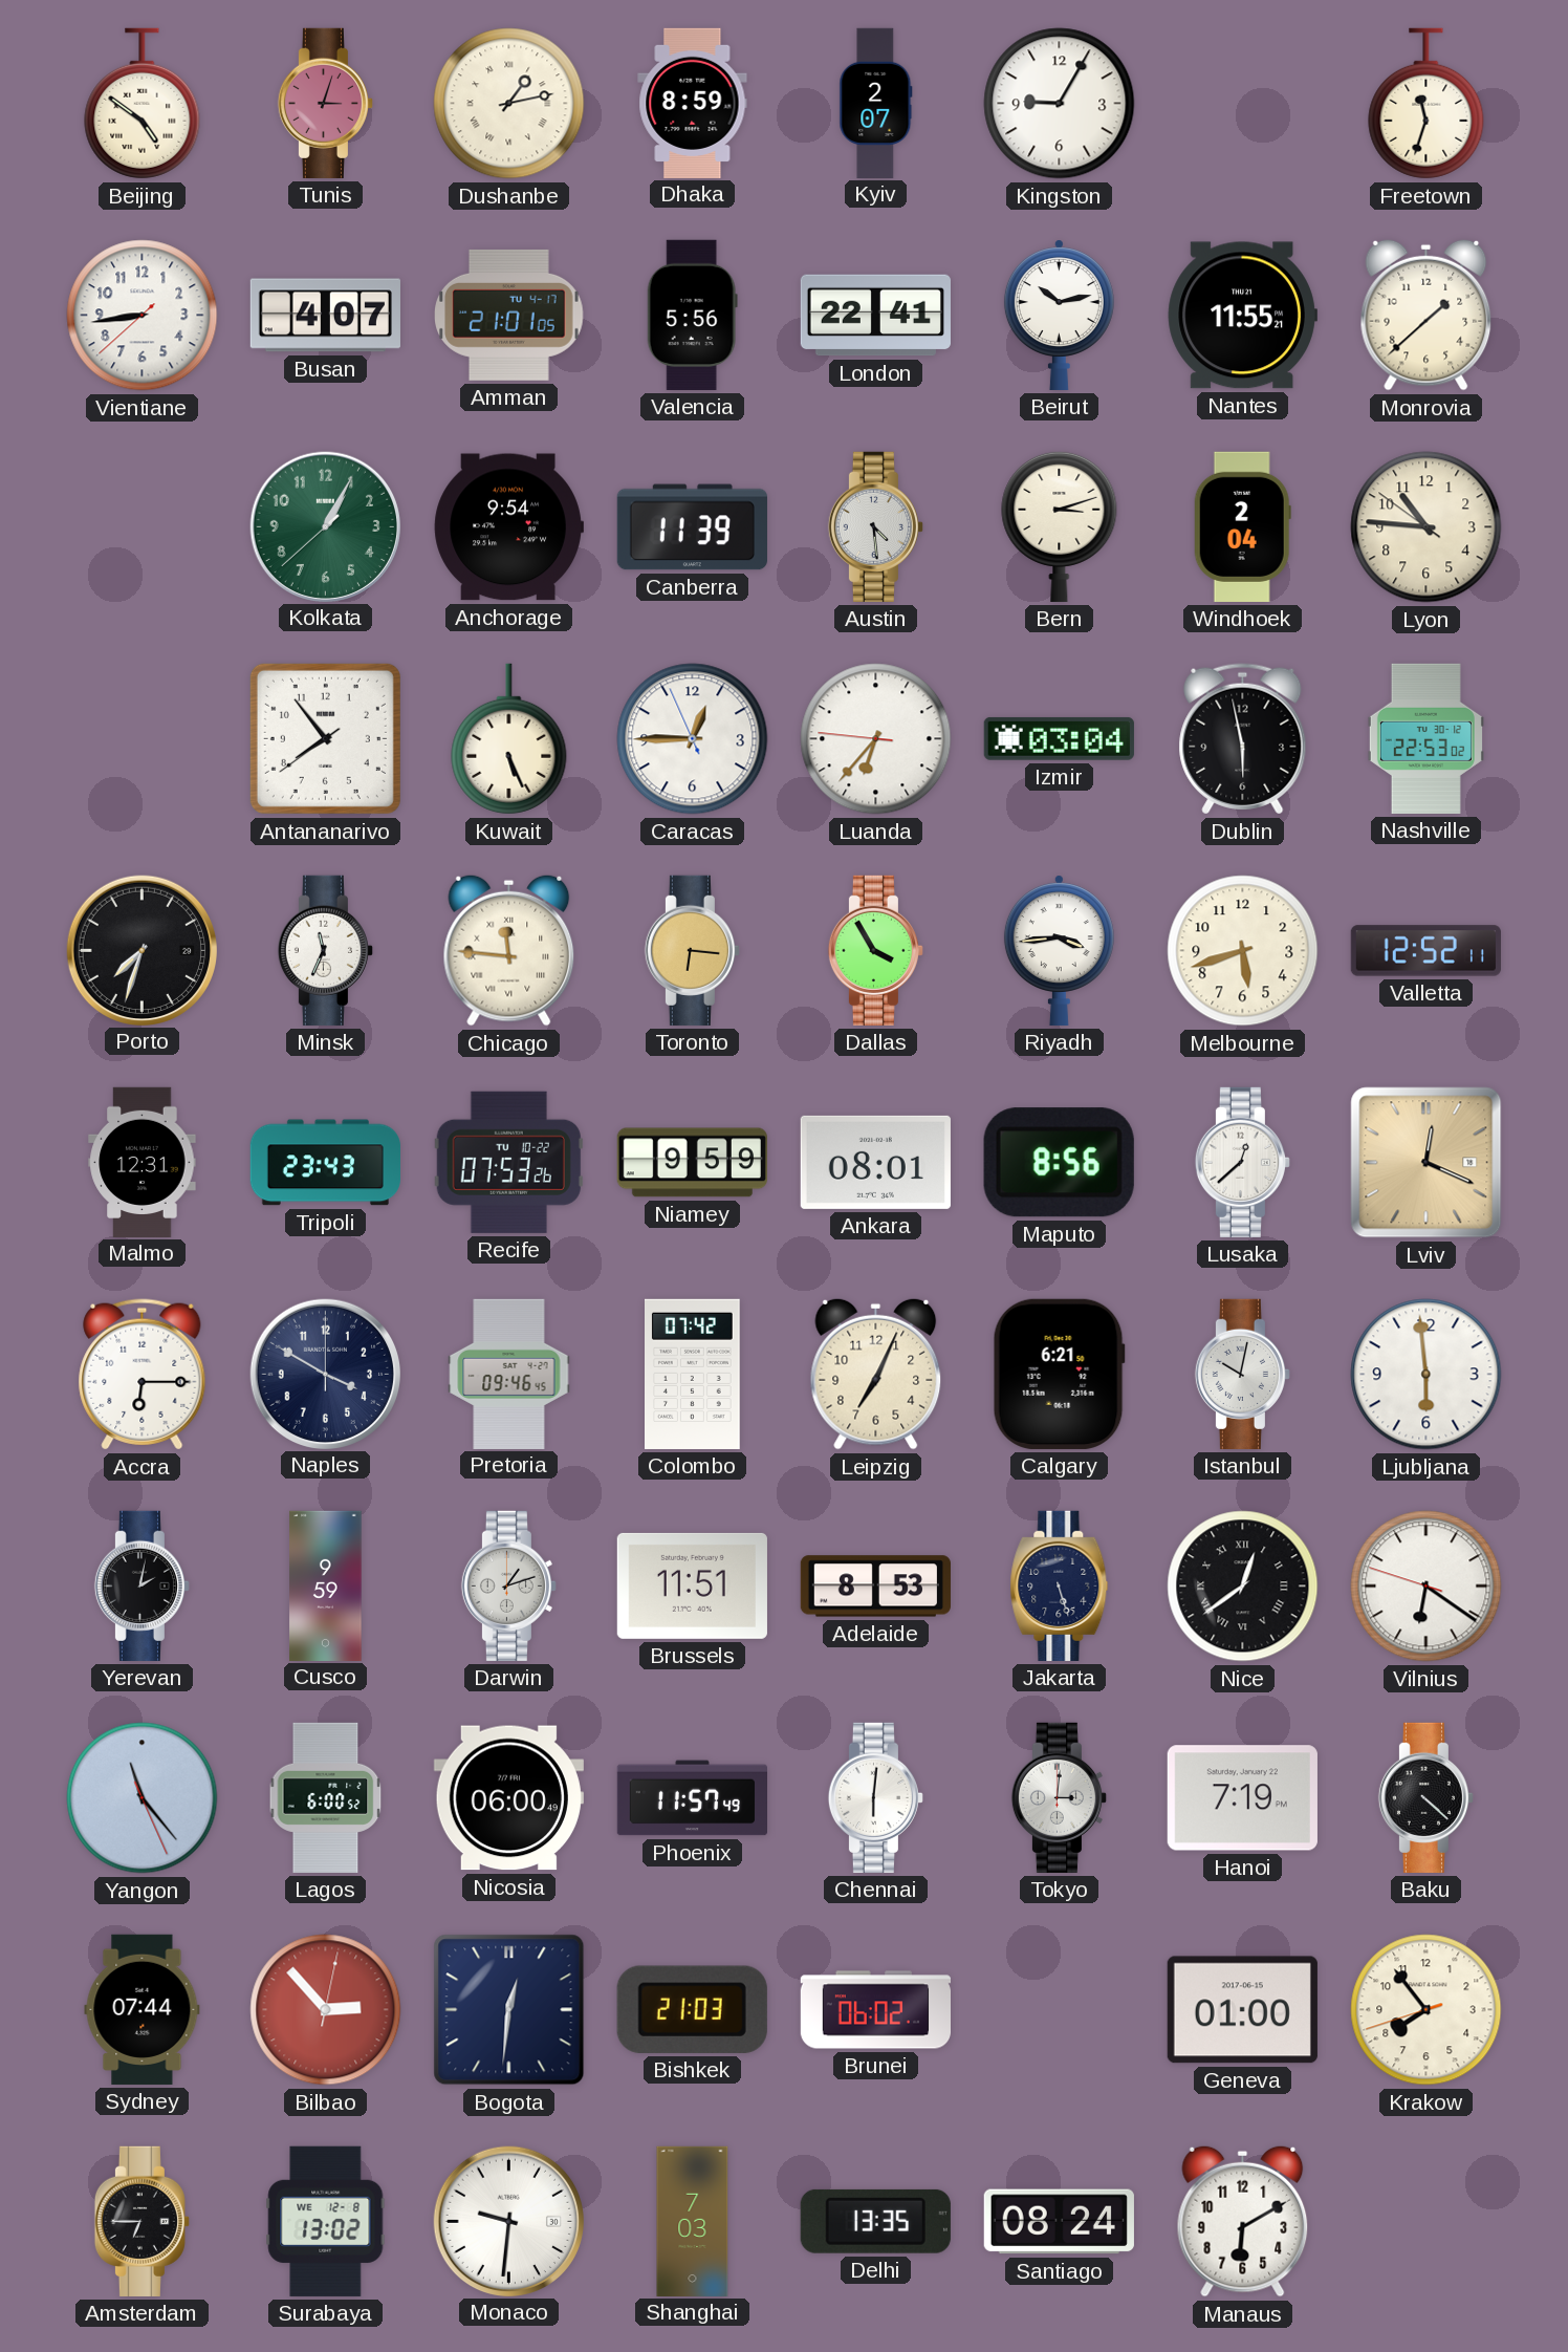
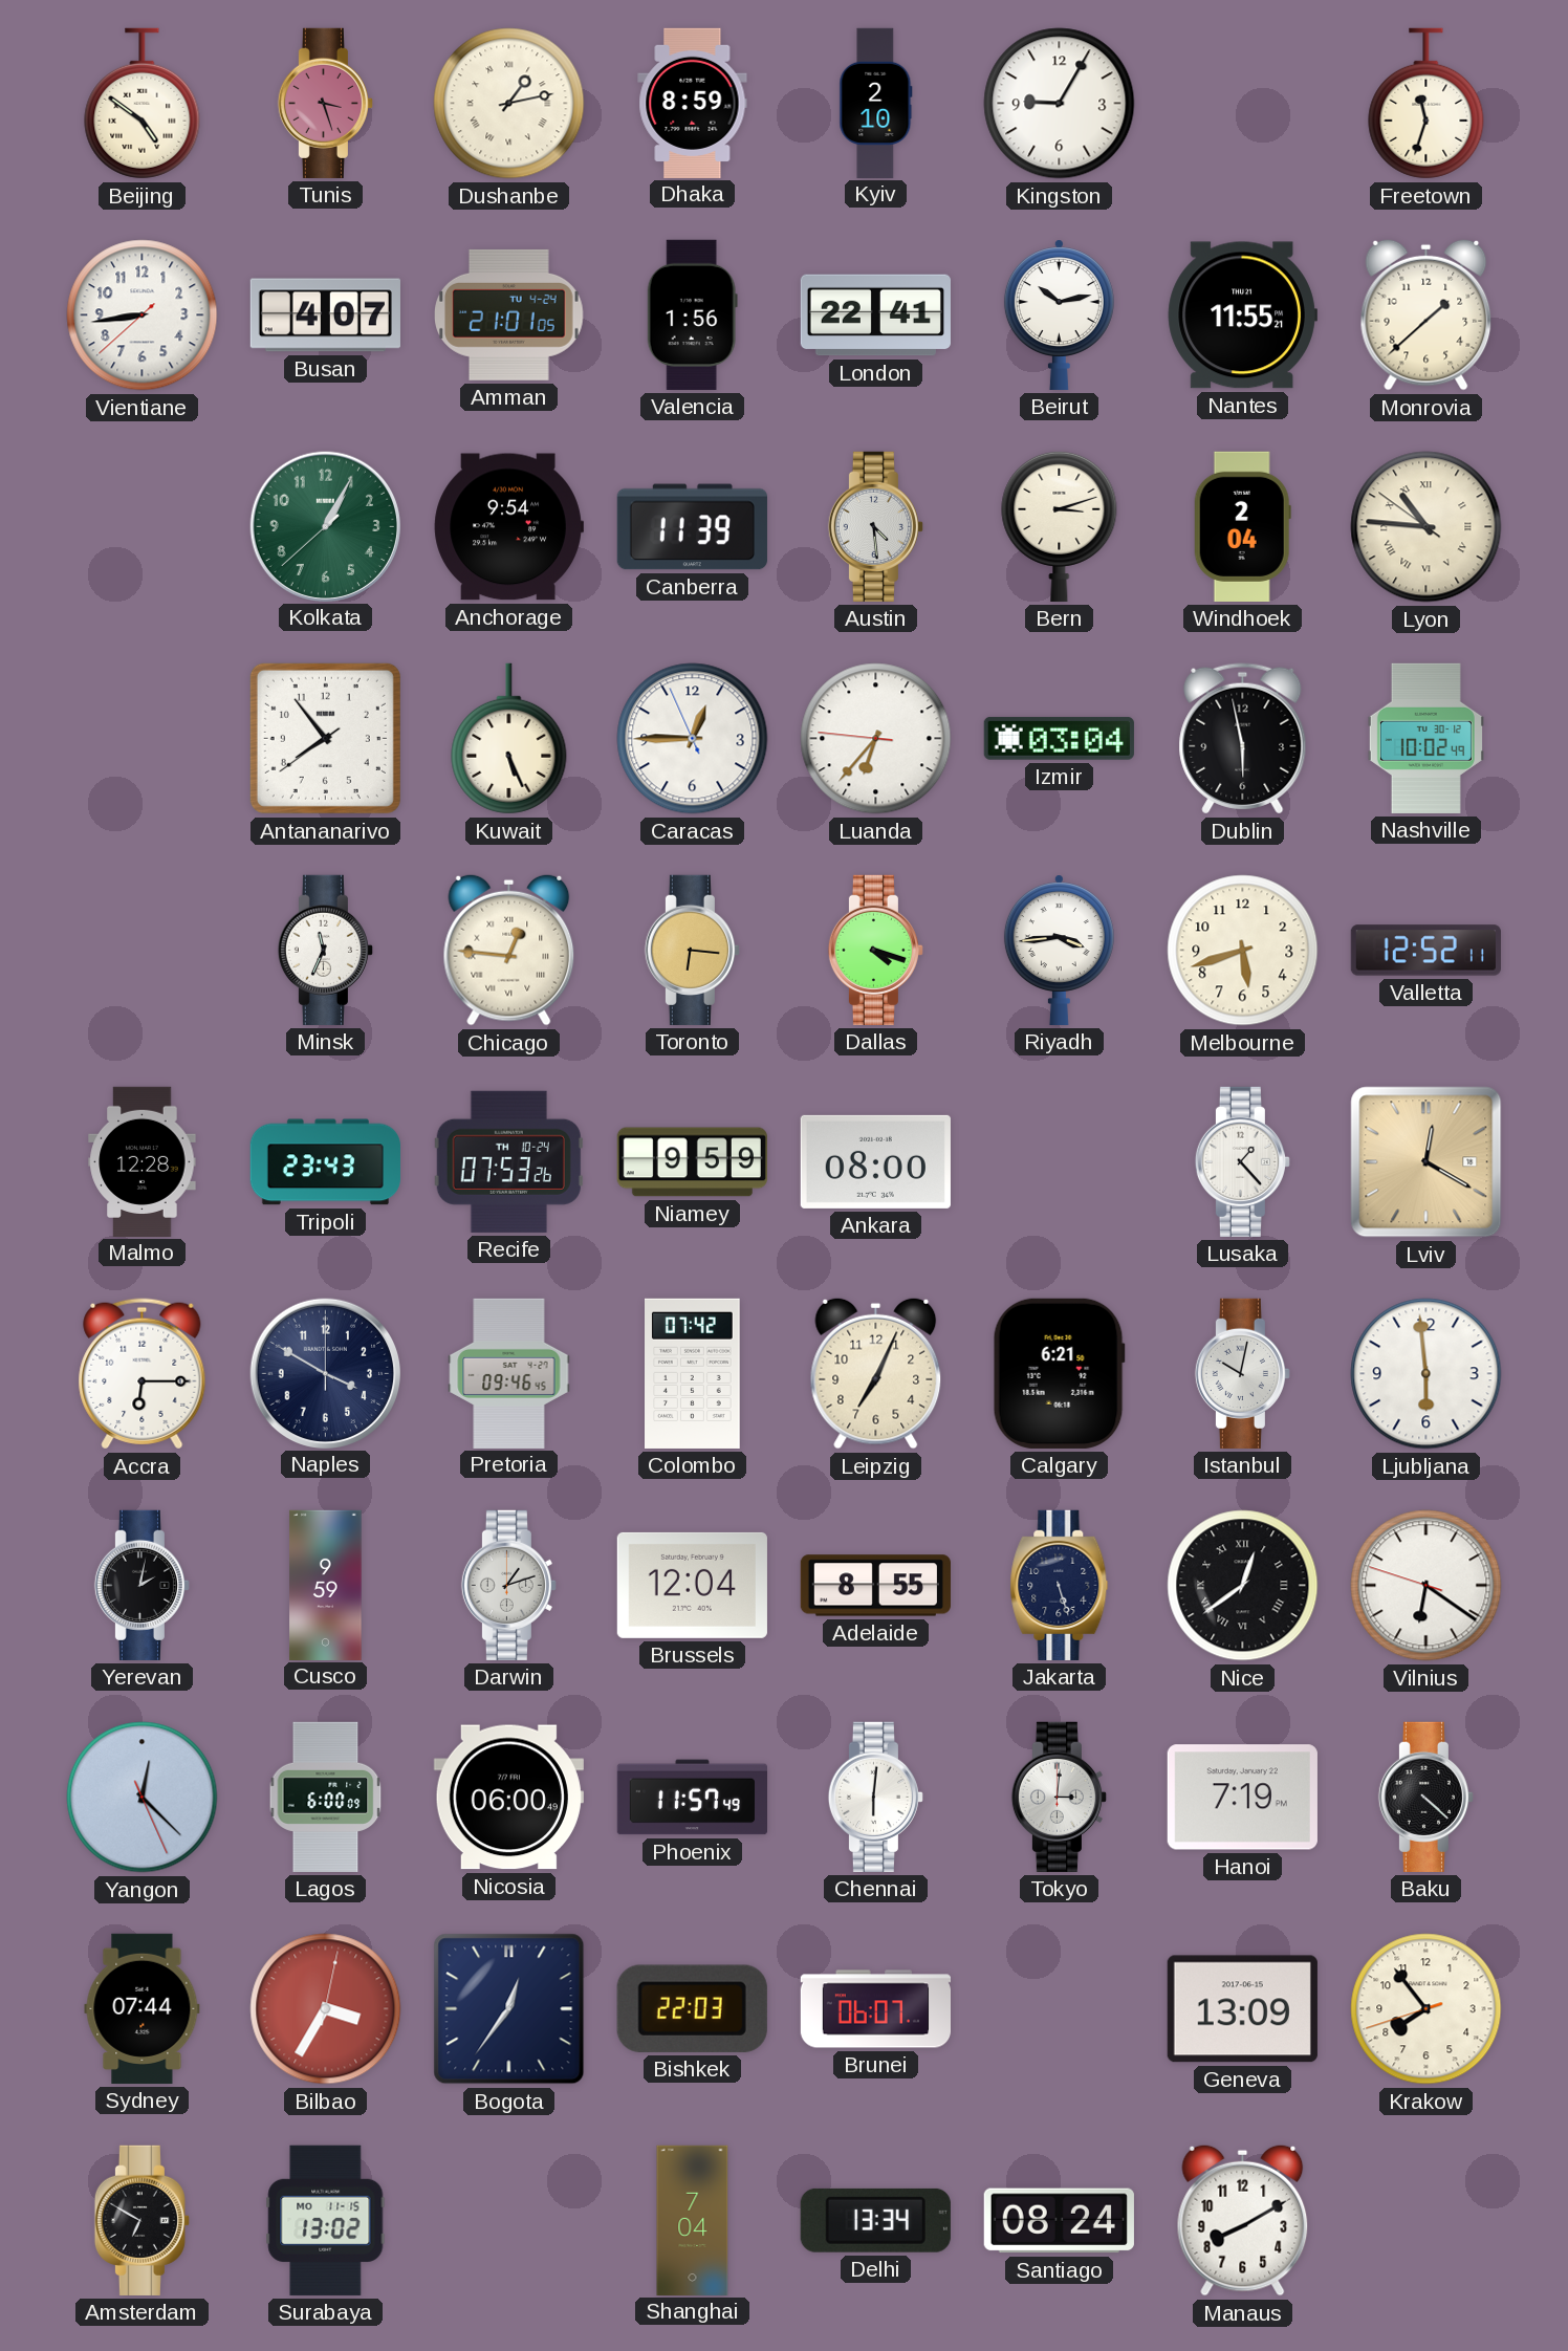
Tunis: 3:03 -> 3:27 (325, 103)
Kyiv: 2:07 -> 2:10 (876, 103)
Amman date: TU 4-17 -> TU 4-24 (509, 314)
Valencia: 5:56 -> 1:56 (692, 314)
Lyon numerals: Arabic -> Roman (1427, 527)
Nashville: 22:53 -> 10:02 (1425, 738)
Porto: 7:33 -> none (141, 950)
Chicago: 11:46 -> 12:46 (509, 950)
Dallas: 3:55 -> 4:18 (875, 950)
Malmo: 12:31 -> 12:28 (143, 1161)
Recife date: TU 10-22 -> TH 10-24 (508, 1161)
Ankara: 08:01 -> 08:00 (875, 1161)
Maputo: 8:56 -> none (1059, 1163)
Lusaka: 12:38 -> 1:23 (1242, 1161)
Lviv: 12:19 -> 12:20 (1427, 1162)
Brussels: 11:51 -> 12:04 (692, 1585)
Adelaide: 8:53 -> 8:55 (875, 1586)
Yangon: 11:23 -> 12:22 (143, 1798)
Lagos: 6:00:52 -> 6:00:09 (326, 1797)
Bilbao: 2:53 -> 3:35 (326, 2009)
Bogota: 12:31 -> 12:36 (509, 2009)
Bishkek: 21:03 -> 22:03 (692, 2008)
Brunei: 06:02 -> 06:07 (875, 2009)
Geneva: 01:00 -> 13:09 (1242, 2009)
Amsterdam: 6:45 -> 6:50 (141, 2220)
Surabaya date: WE 12-8 -> MO 11-15 (326, 2220)
Monaco: 9:31 -> none (508, 2221)
Shanghai: 7:03 -> 7:04 (693, 2220)
Delhi: 13:35 -> 13:34 (875, 2220)
Manaus: 6:10 -> 8:10 (1243, 2220)
